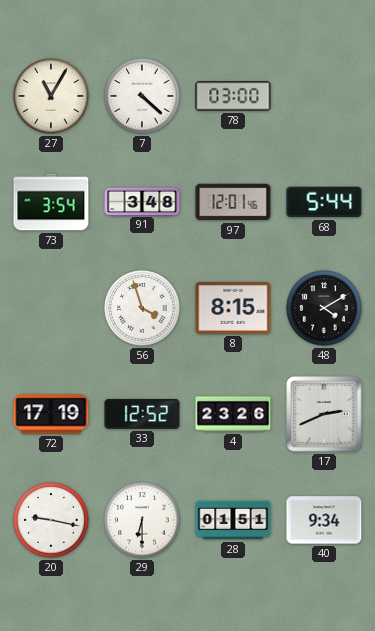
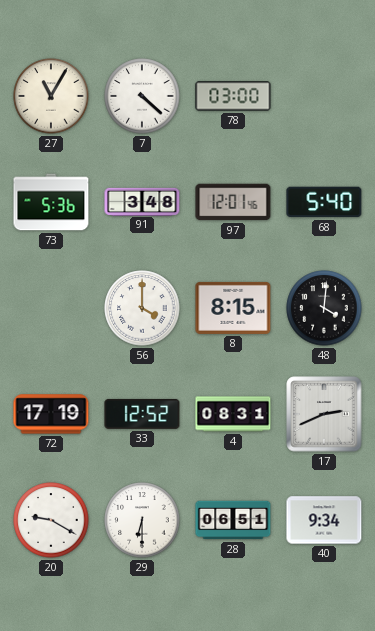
73: 3:54 -> 5:36 (51, 202)
68: 5:44 -> 5:40 (324, 202)
56: 3:57 -> 4:00 (142, 308)
48: 4:10 -> 4:01 (324, 308)
4: 23:26 -> 08:31 (233, 414)
20: 9:17 -> 9:20 (51, 520)
28: 01:51 -> 06:51 (233, 520)
